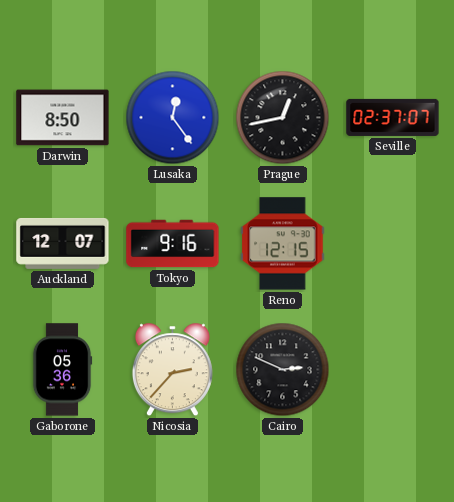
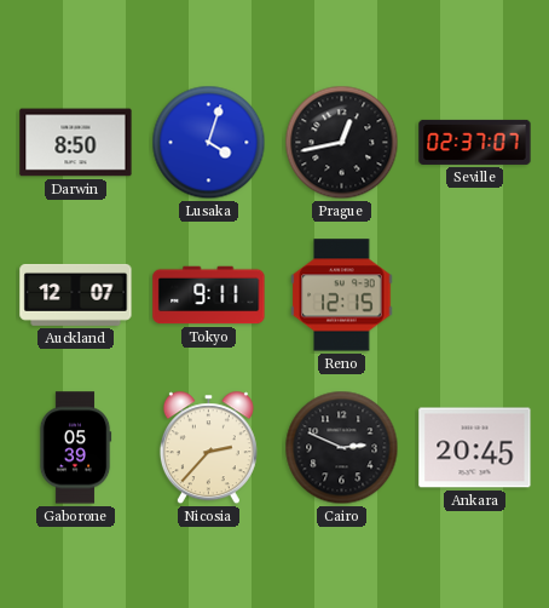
Lusaka: 12:24 -> 4:03 (209, 143)
Tokyo: 9:16 -> 9:11 (209, 296)
Gaborone: 05:36 -> 05:39 (75, 448)
Ankara: none -> 20:45 (475, 448)
